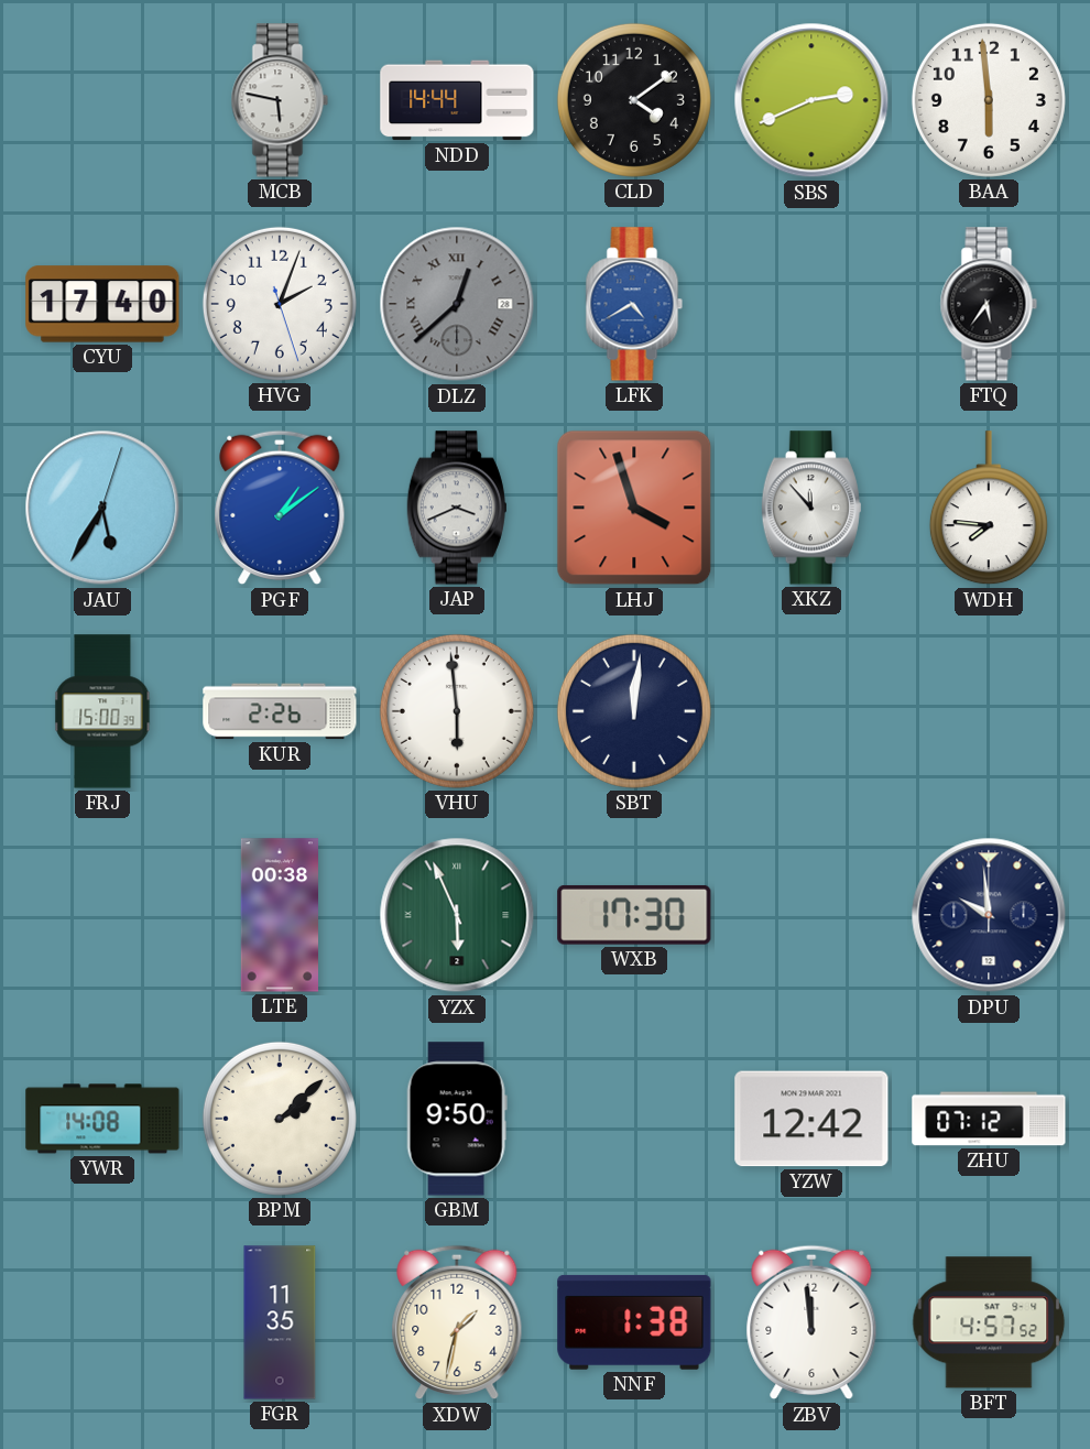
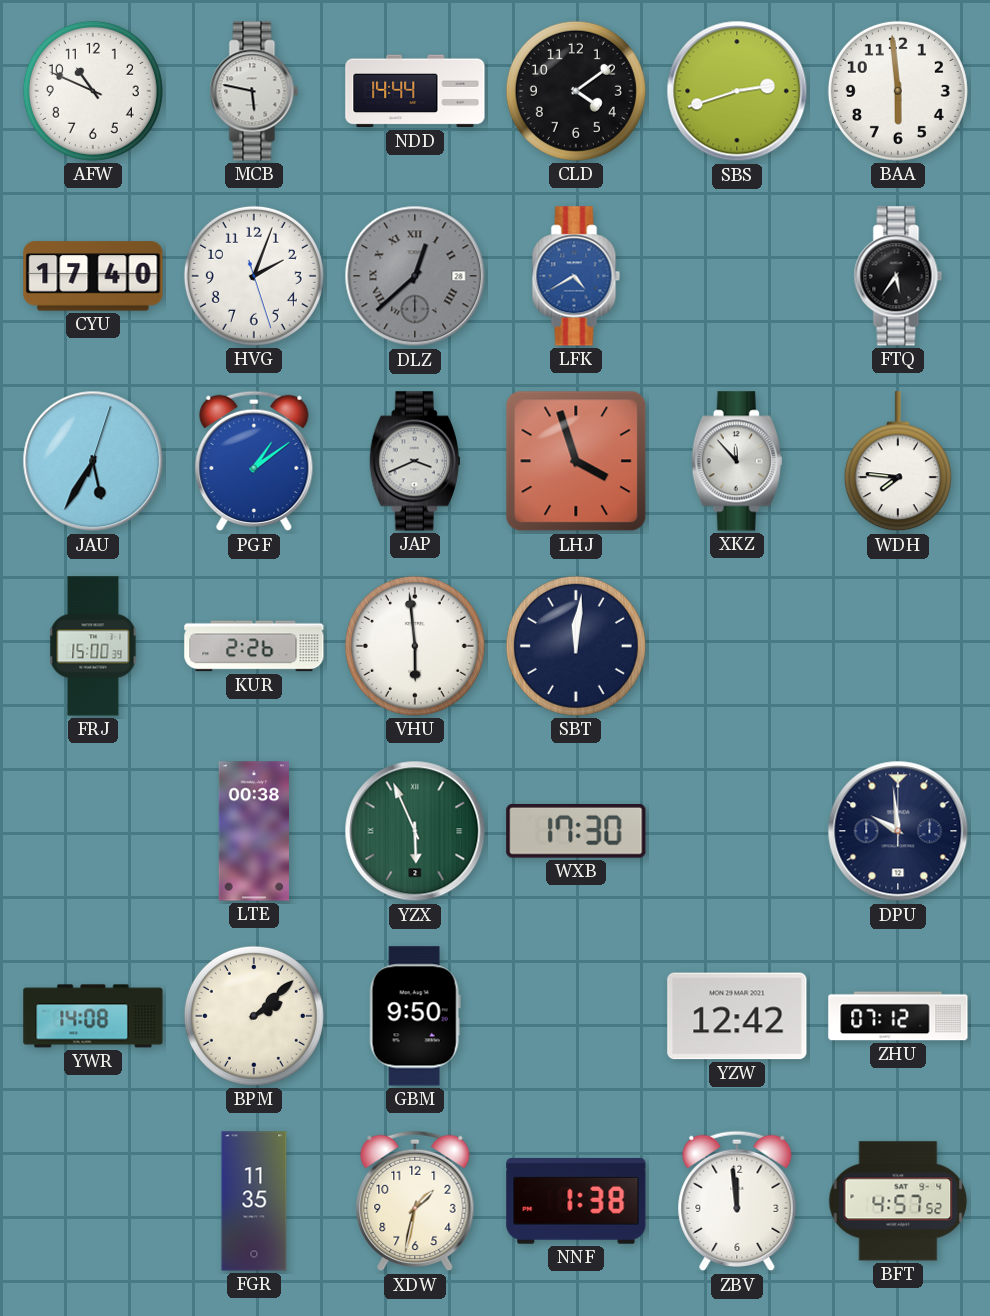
AFW: none -> 10:49 (93, 91)
SBS: 2:41 -> 2:42 (737, 91)
